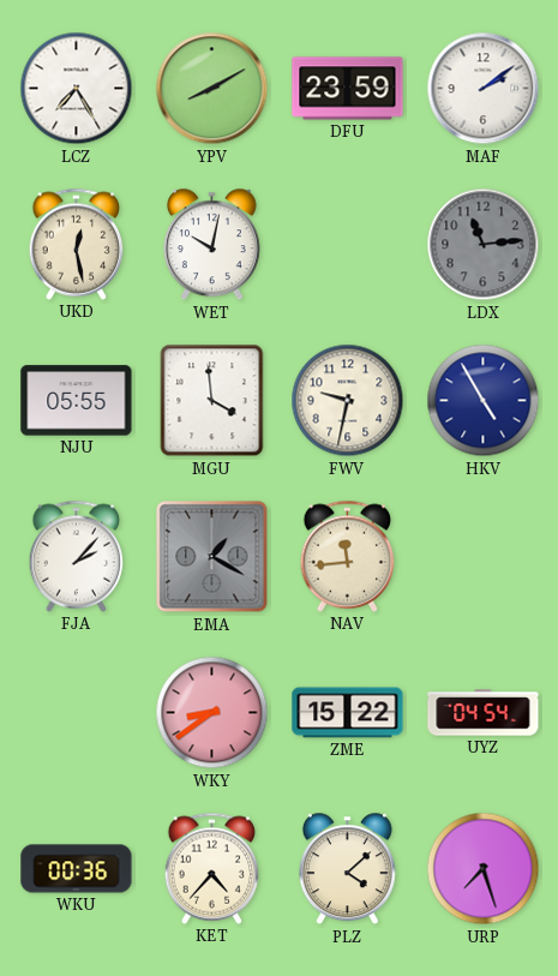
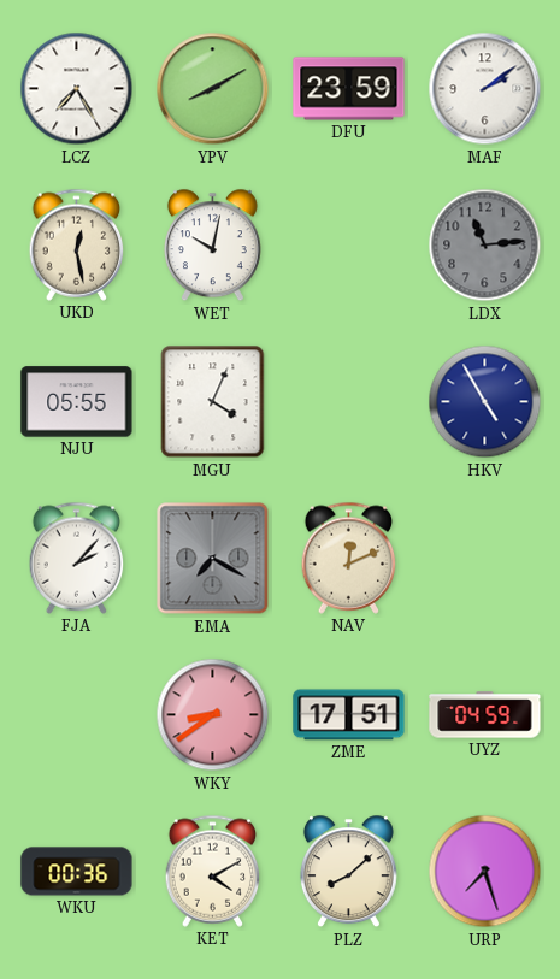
MGU: 3:59 -> 4:04 (213, 402)
FWV: 9:32 -> none (348, 401)
EMA: 1:20 -> 7:20 (213, 559)
NAV: 11:44 -> 12:11 (349, 558)
ZME: 15:22 -> 17:51 (349, 715)
UYZ: 04:54 -> 04:59 (485, 715)
KET: 4:37 -> 4:10 (213, 871)
PLZ: 4:08 -> 8:08 (348, 872)
